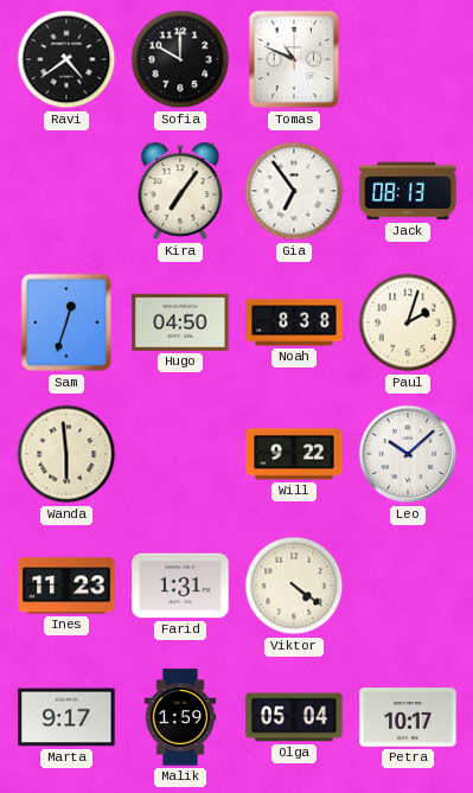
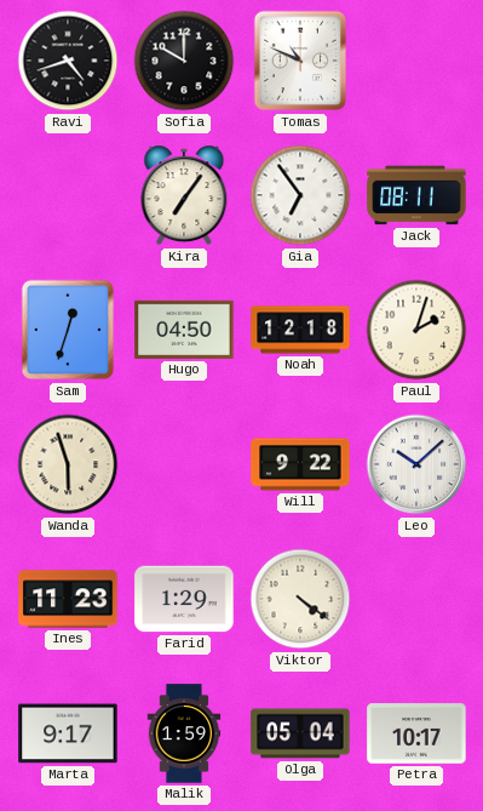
Ravi: 4:39 -> 4:42 (68, 61)
Jack: 08:13 -> 08:11 (416, 195)
Noah: 8:38 -> 12:18 (300, 330)
Wanda: 5:59 -> 5:57 (68, 464)
Farid: 1:31 -> 1:29 (184, 599)
